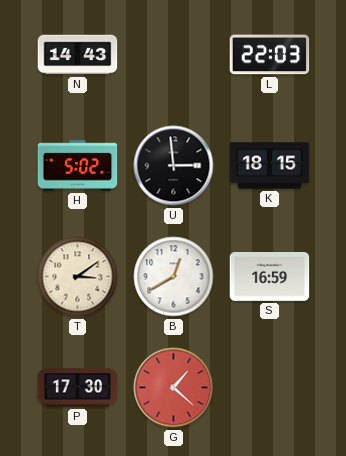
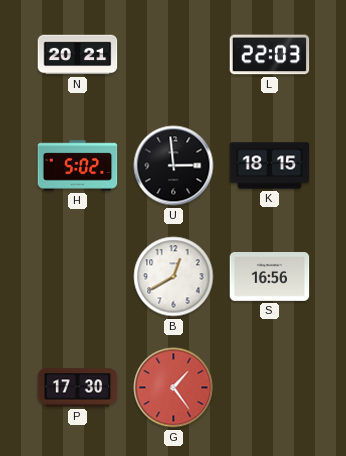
N: 14:43 -> 20:21 (78, 55)
T: 3:09 -> none (78, 277)
S: 16:59 -> 16:56 (270, 277)
G: 1:22 -> 1:24 (174, 388)
